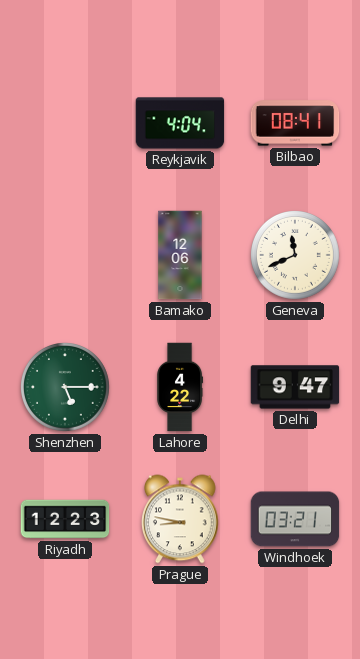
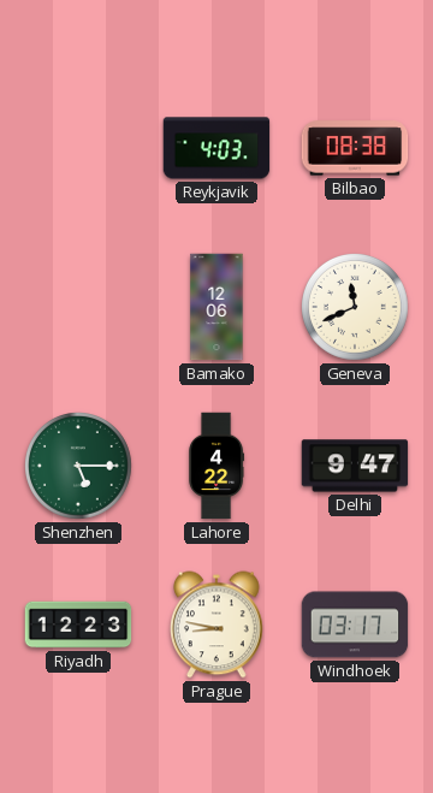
Reykjavik: 4:04 -> 4:03 (216, 148)
Bilbao: 08:41 -> 08:38 (355, 148)
Windhoek: 03:21 -> 03:17 (355, 625)
